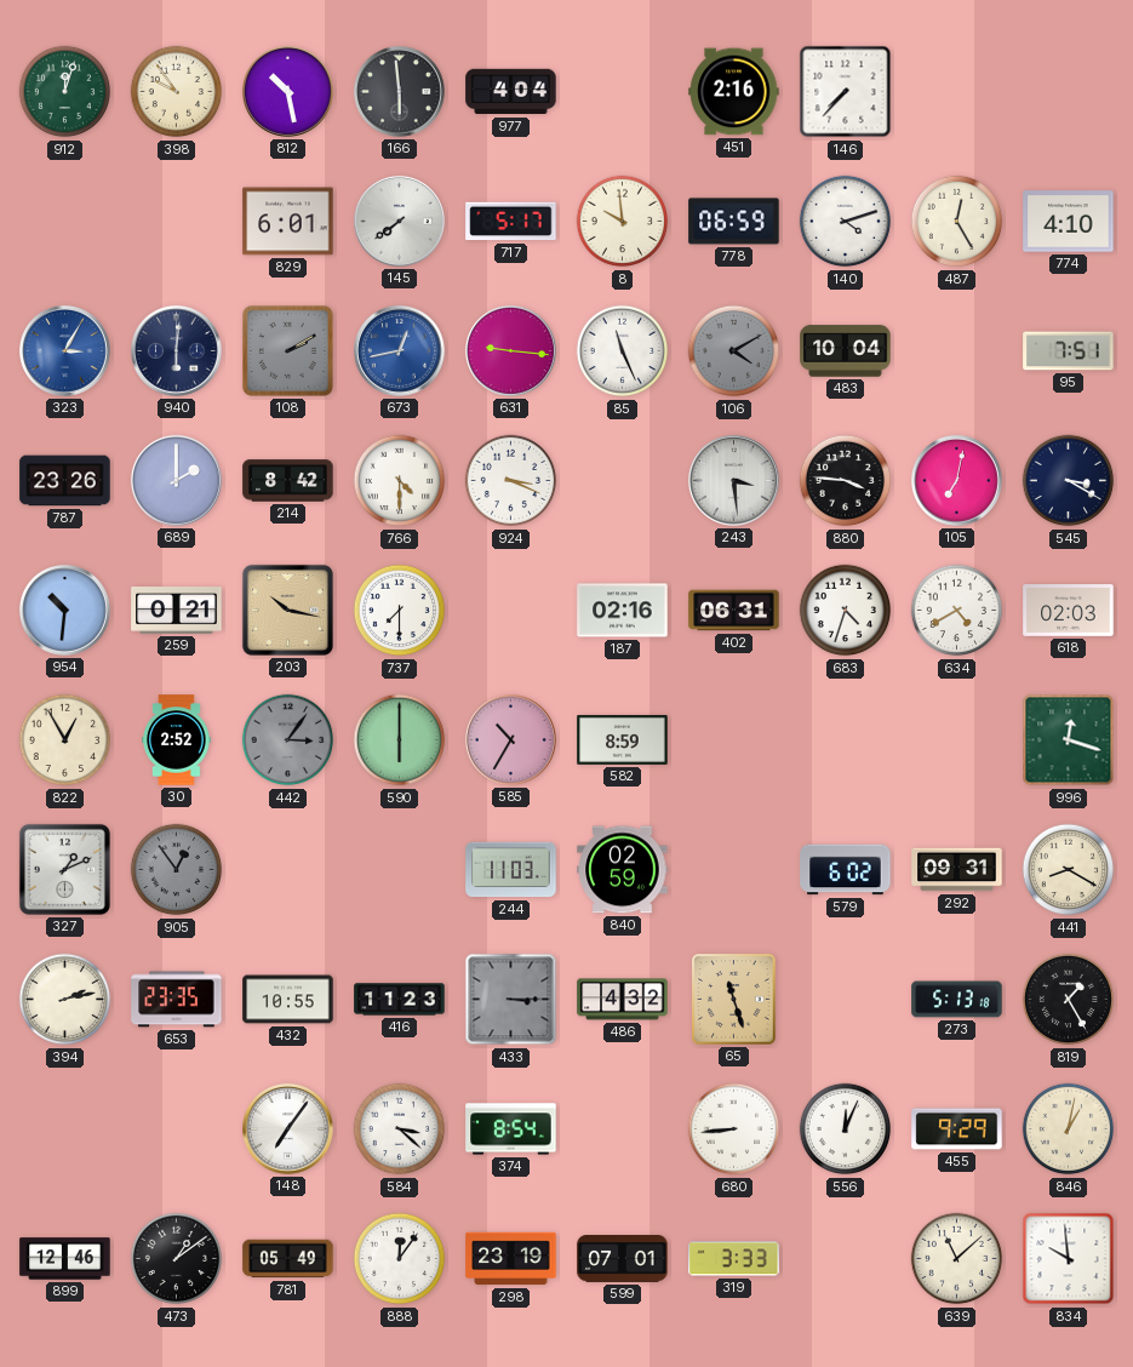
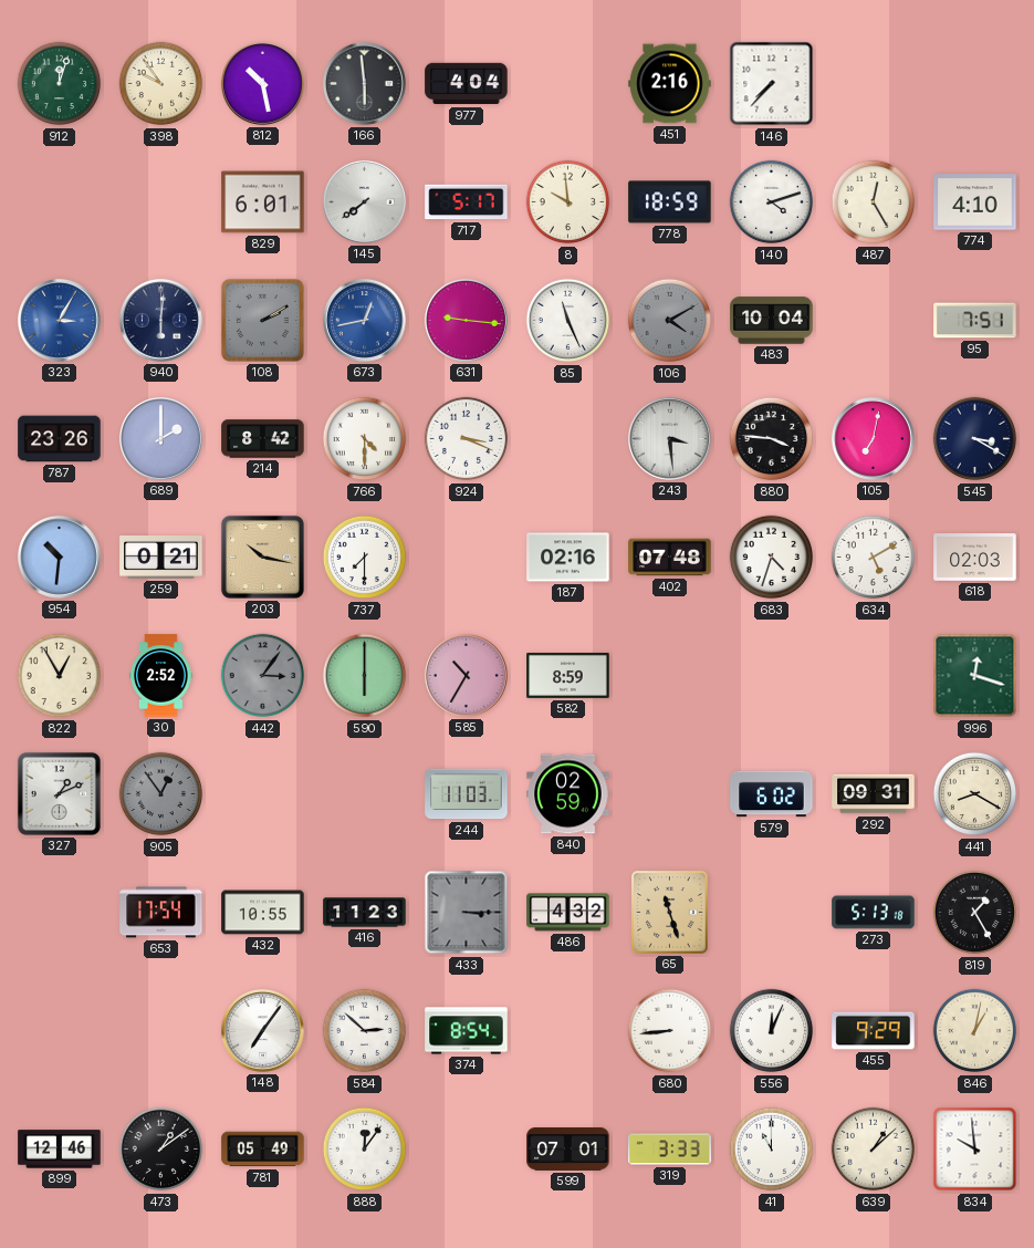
778: 06:59 -> 18:59 (670, 202)
402: 06:31 -> 07:48 (670, 558)
634: 4:40 -> 5:10 (874, 558)
394: 2:13 -> none (65, 1000)
653: 23:35 -> 17:54 (161, 913)
584: 3:22 -> 2:52 (365, 1031)
298: 23:19 -> none (511, 1259)
41: none -> 11:00 (772, 1150)
639: 11:08 -> 1:08 (874, 1150)
